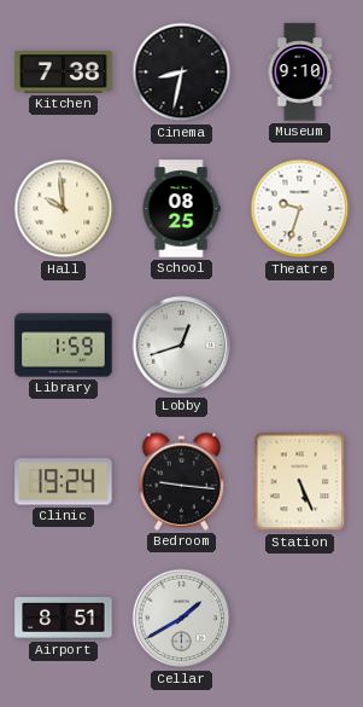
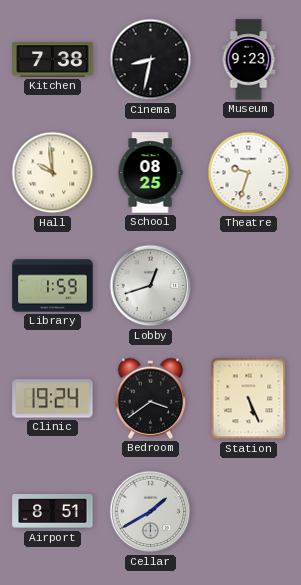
Museum: 9:10 -> 9:23 (249, 60)
Bedroom: 9:16 -> 3:39 (151, 398)
